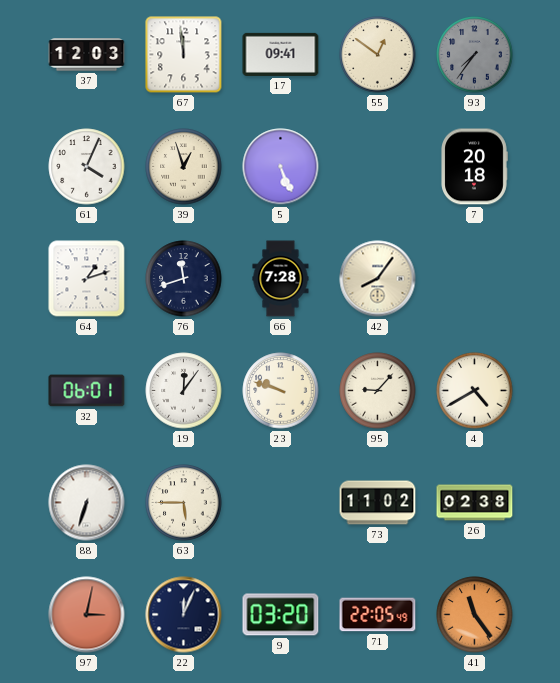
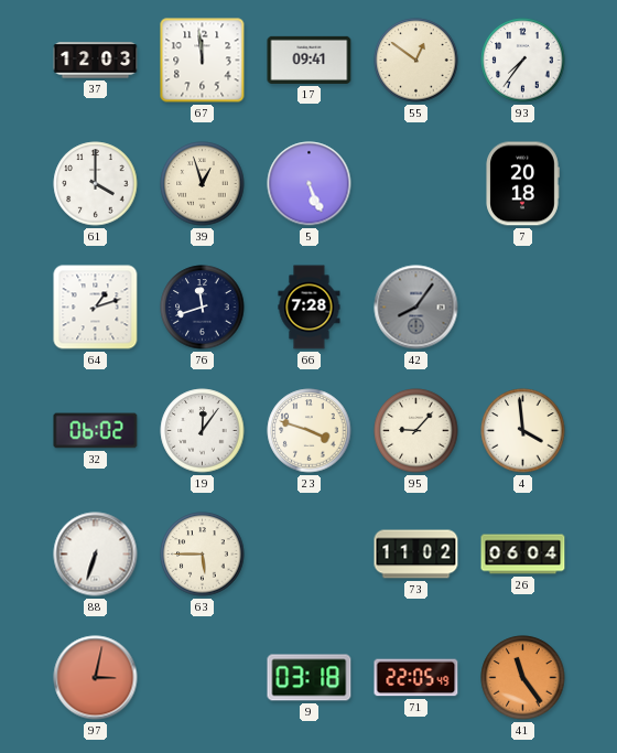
93 dial: grey -> white (523, 61)
61: 4:04 -> 4:00 (96, 184)
42 dial: cream -> grey (416, 308)
32: 06:01 -> 06:02 (96, 431)
23: 9:48 -> 3:48 (310, 431)
4: 4:40 -> 3:59 (523, 431)
26: 02:38 -> 06:04 (523, 555)
22: 12:04 -> none (184, 615)
9: 03:20 -> 03:18 (310, 678)
